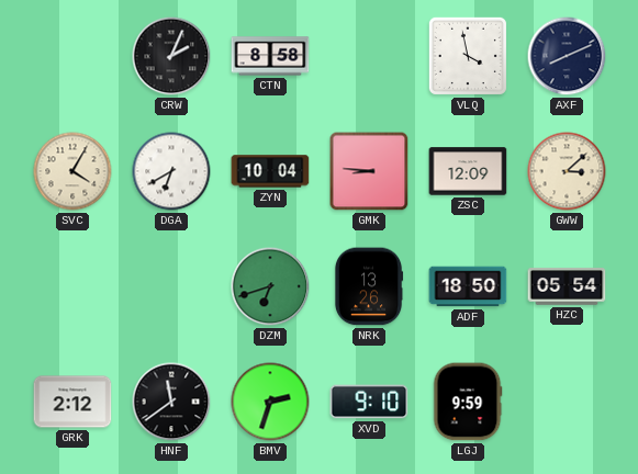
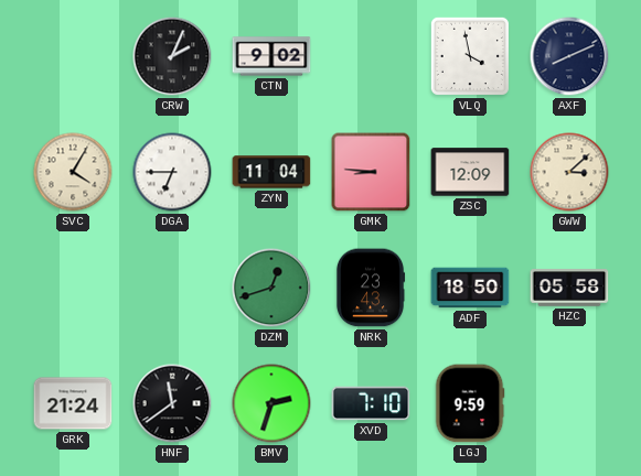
CTN: 8:58 -> 9:02 (271, 56)
DGA: 6:40 -> 6:45 (172, 172)
ZYN: 10:04 -> 11:04 (271, 172)
DZM: 6:42 -> 12:42 (271, 288)
NRK: 13:26 -> 23:43 (371, 288)
HZC: 05:54 -> 05:58 (569, 288)
GRK: 2:12 -> 21:24 (73, 403)
XVD: 9:10 -> 7:10 (371, 403)
